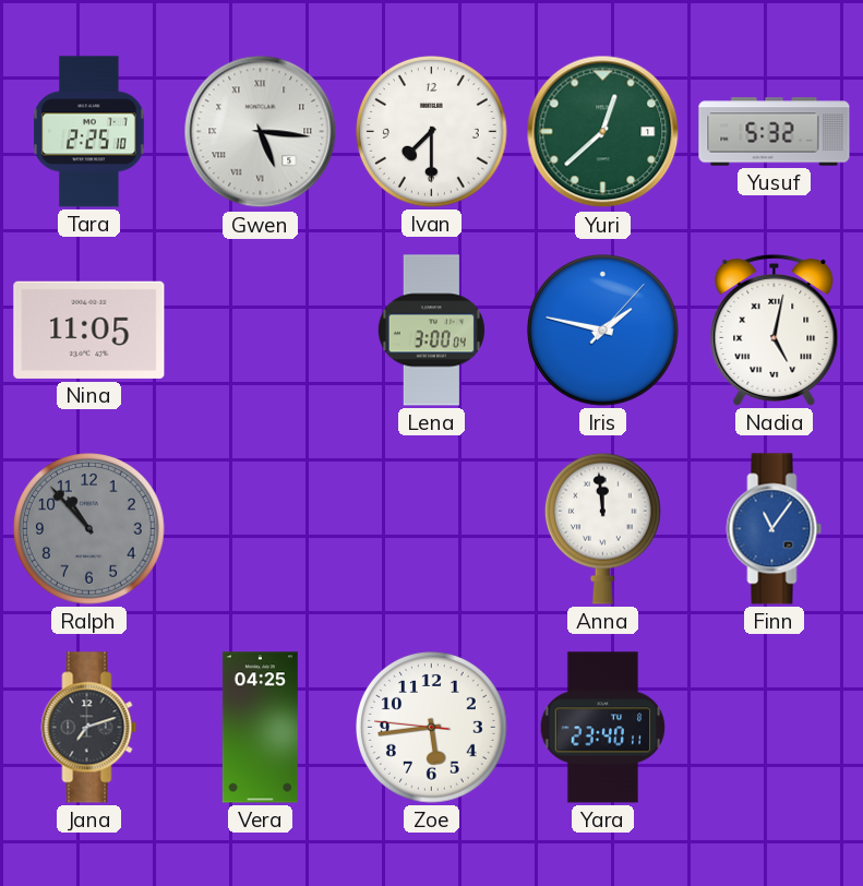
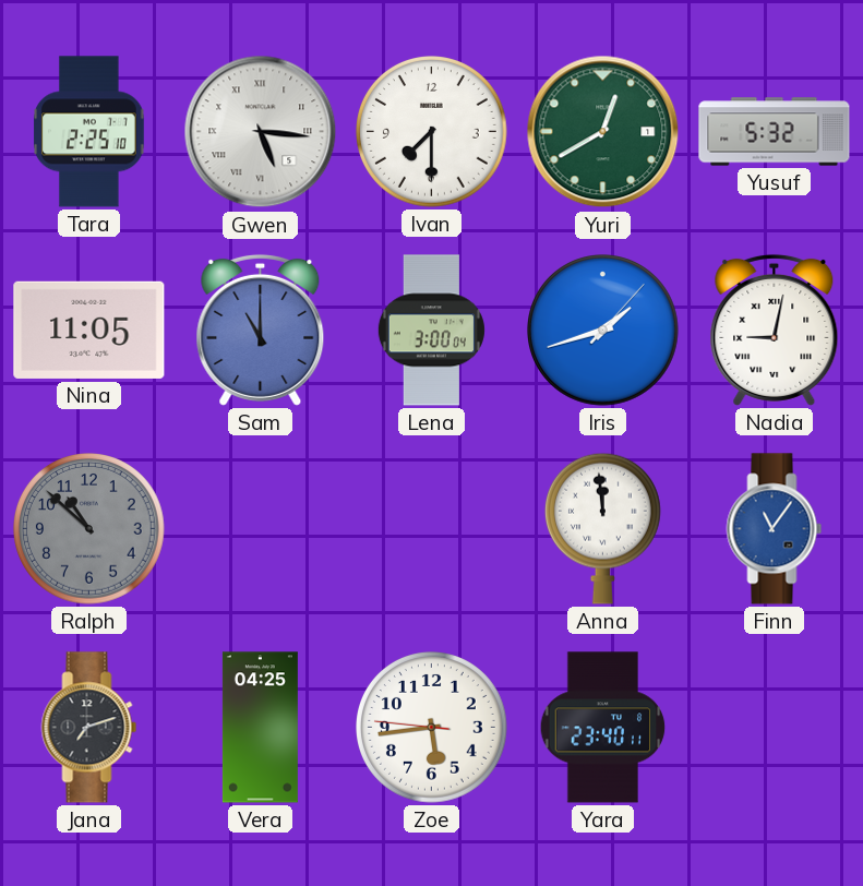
Yuri: 12:38 -> 12:40 (603, 132)
Sam: none -> 11:00 (261, 330)
Iris: 1:47 -> 1:42 (603, 331)
Nadia: 5:02 -> 9:02 (775, 330)
Ralph: 10:53 -> 10:52 (89, 529)
